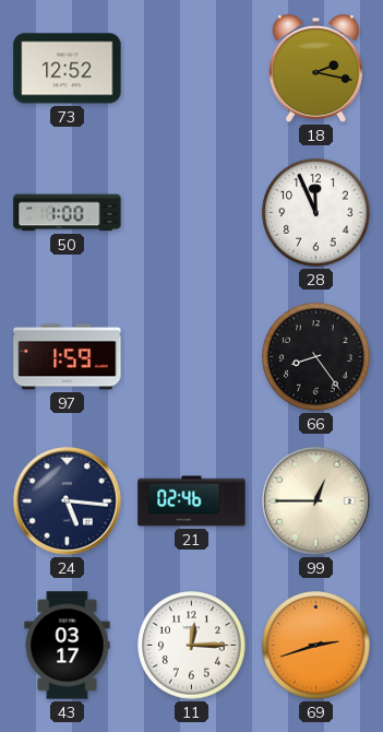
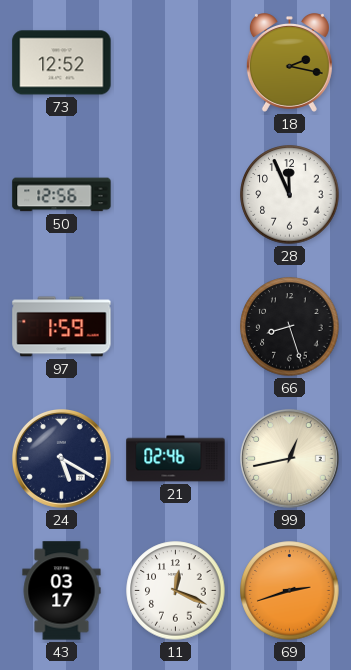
50: 1:00 -> 12:56 (62, 195)
66: 8:24 -> 8:27 (290, 327)
24: 5:16 -> 5:20 (62, 459)
99: 12:45 -> 12:43 (290, 459)
11: 12:15 -> 12:19 (176, 591)
